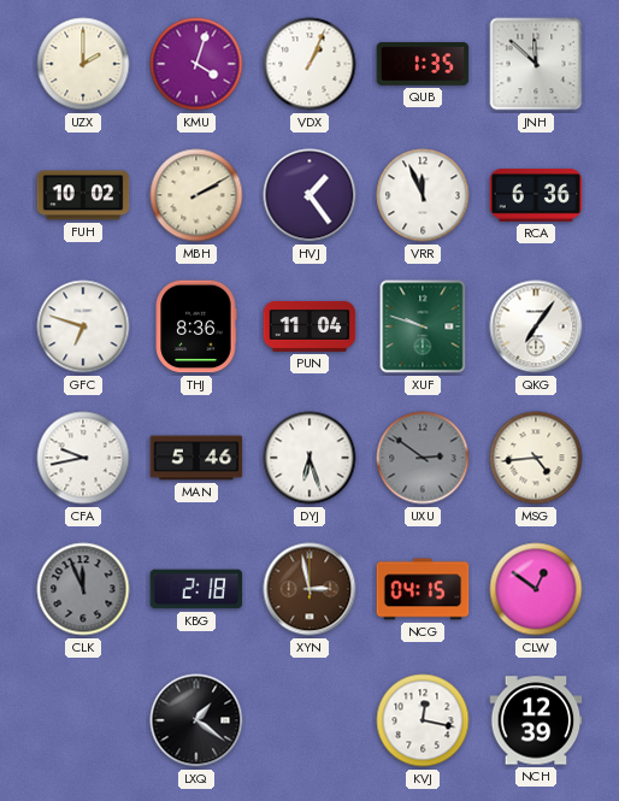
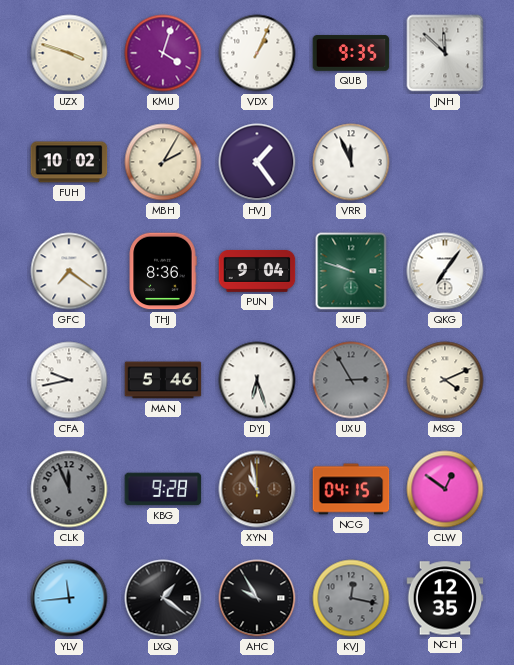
UZX: 2:00 -> 3:48 (69, 53)
QUB: 1:35 -> 9:35 (351, 53)
MBH: 2:10 -> 2:05 (163, 162)
RCA: 6:36 -> none (536, 195)
GFC: 6:48 -> 7:21 (69, 271)
PUN: 11:04 -> 9:04 (257, 271)
UXU: 2:51 -> 2:55 (351, 380)
MSG: 4:44 -> 4:11 (445, 380)
KBG: 2:18 -> 9:28 (163, 489)
XYN: 2:58 -> 10:58 (257, 489)
YLV: none -> 11:44 (69, 598)
AHC: none -> 9:55 (257, 598)
KVJ dial: white -> grey (351, 598)
NCH: 12:39 -> 12:35 (445, 598)
